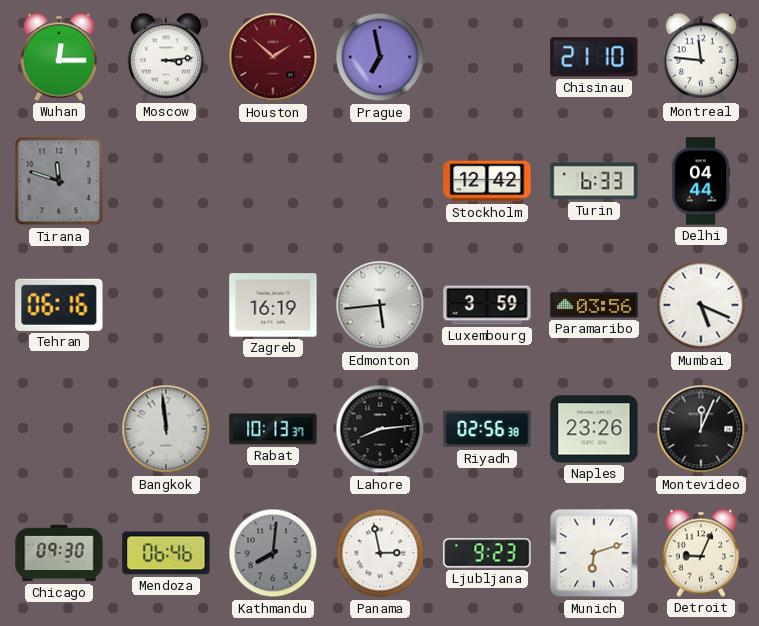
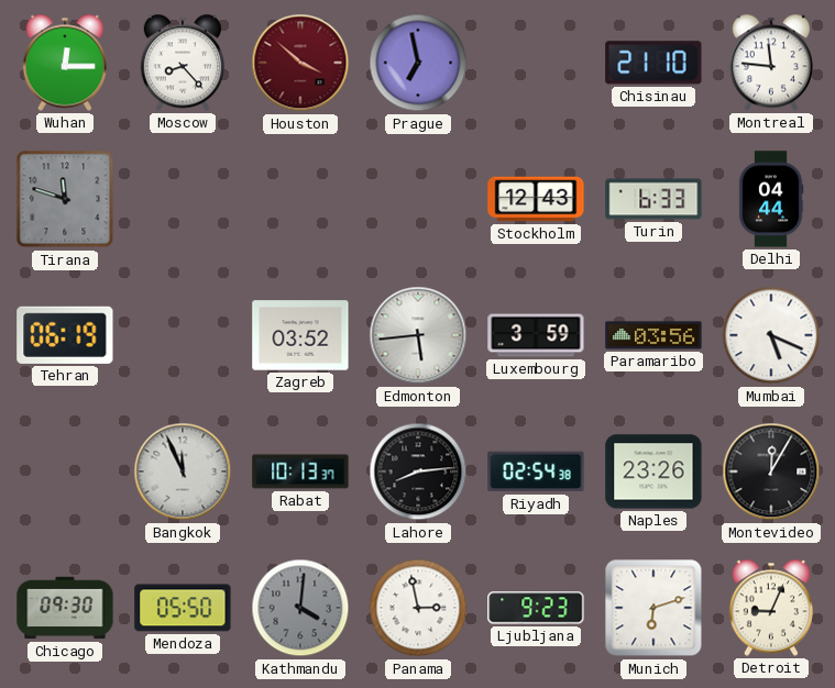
Moscow: 3:14 -> 8:23 (183, 63)
Houston: 1:52 -> 3:52 (300, 63)
Stockholm: 12:42 -> 12:43 (536, 199)
Tehran: 06:16 -> 06:19 (65, 335)
Zagreb: 16:19 -> 03:52 (300, 335)
Bangkok: 11:59 -> 11:56 (183, 471)
Riyadh: 02:56 -> 02:54 (536, 471)
Montevideo: 12:04 -> 12:05 (771, 471)
Mendoza: 06:46 -> 05:50 (183, 608)
Kathmandu: 8:01 -> 4:01 (300, 608)
